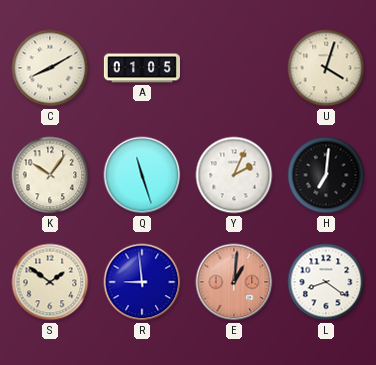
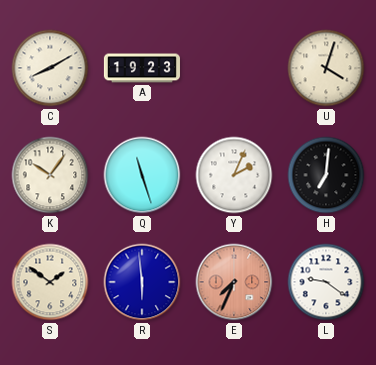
A: 01:05 -> 19:23 (142, 68)
R: 8:59 -> 5:59 (142, 282)
E: 1:01 -> 7:34 (234, 282)
L: 8:21 -> 9:21 (326, 282)
